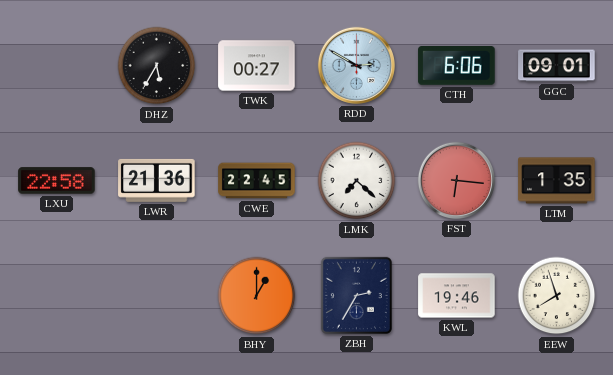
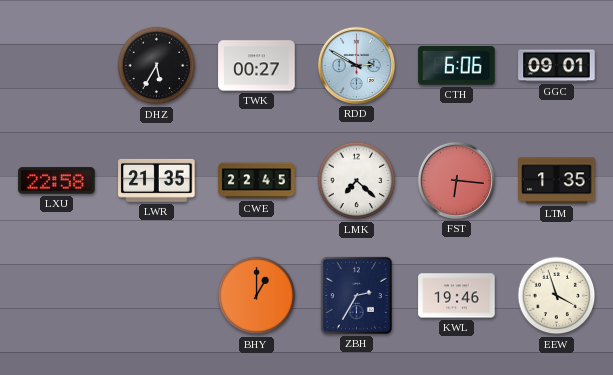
LWR: 21:36 -> 21:35 (157, 180)
EEW: 7:57 -> 3:57 (557, 296)
